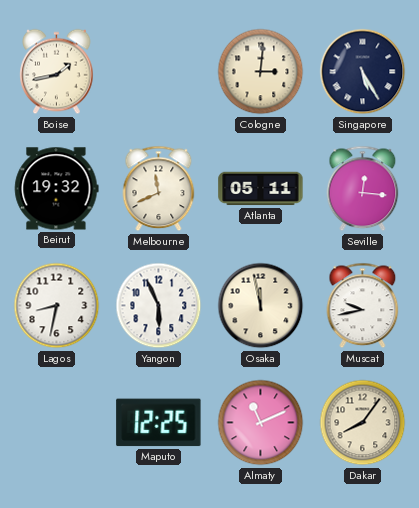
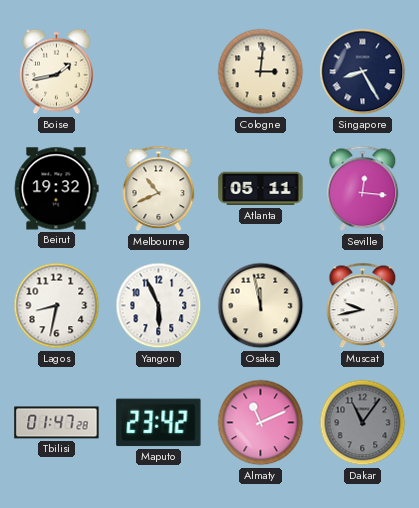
Singapore: 5:25 -> 8:25 (363, 72)
Melbourne: 11:41 -> 10:41 (159, 189)
Tbilisi: none -> 01:47 (57, 423)
Maputo: 12:25 -> 23:42 (159, 423)
Dakar: 8:06 -> 11:06 (363, 423)
Dakar dial: cream -> grey (363, 423)
